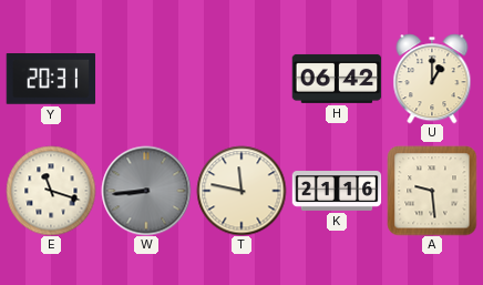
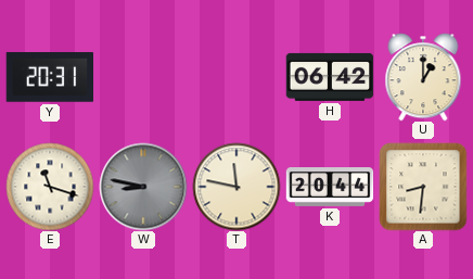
W: 8:44 -> 8:47 (143, 187)
K: 21:16 -> 20:44 (330, 188)
A: 9:29 -> 8:31 (423, 187)
